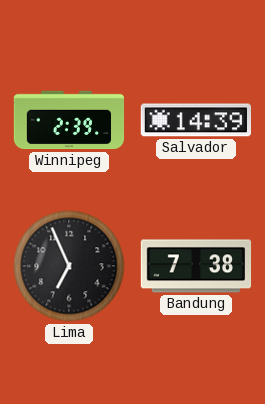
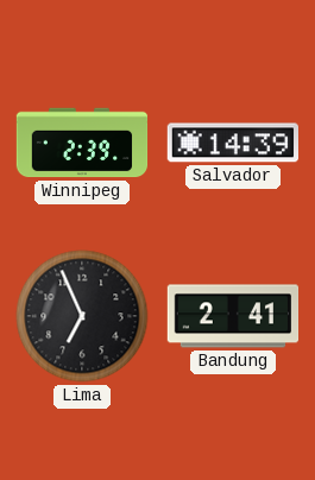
Bandung: 7:38 -> 2:41 (233, 316)
